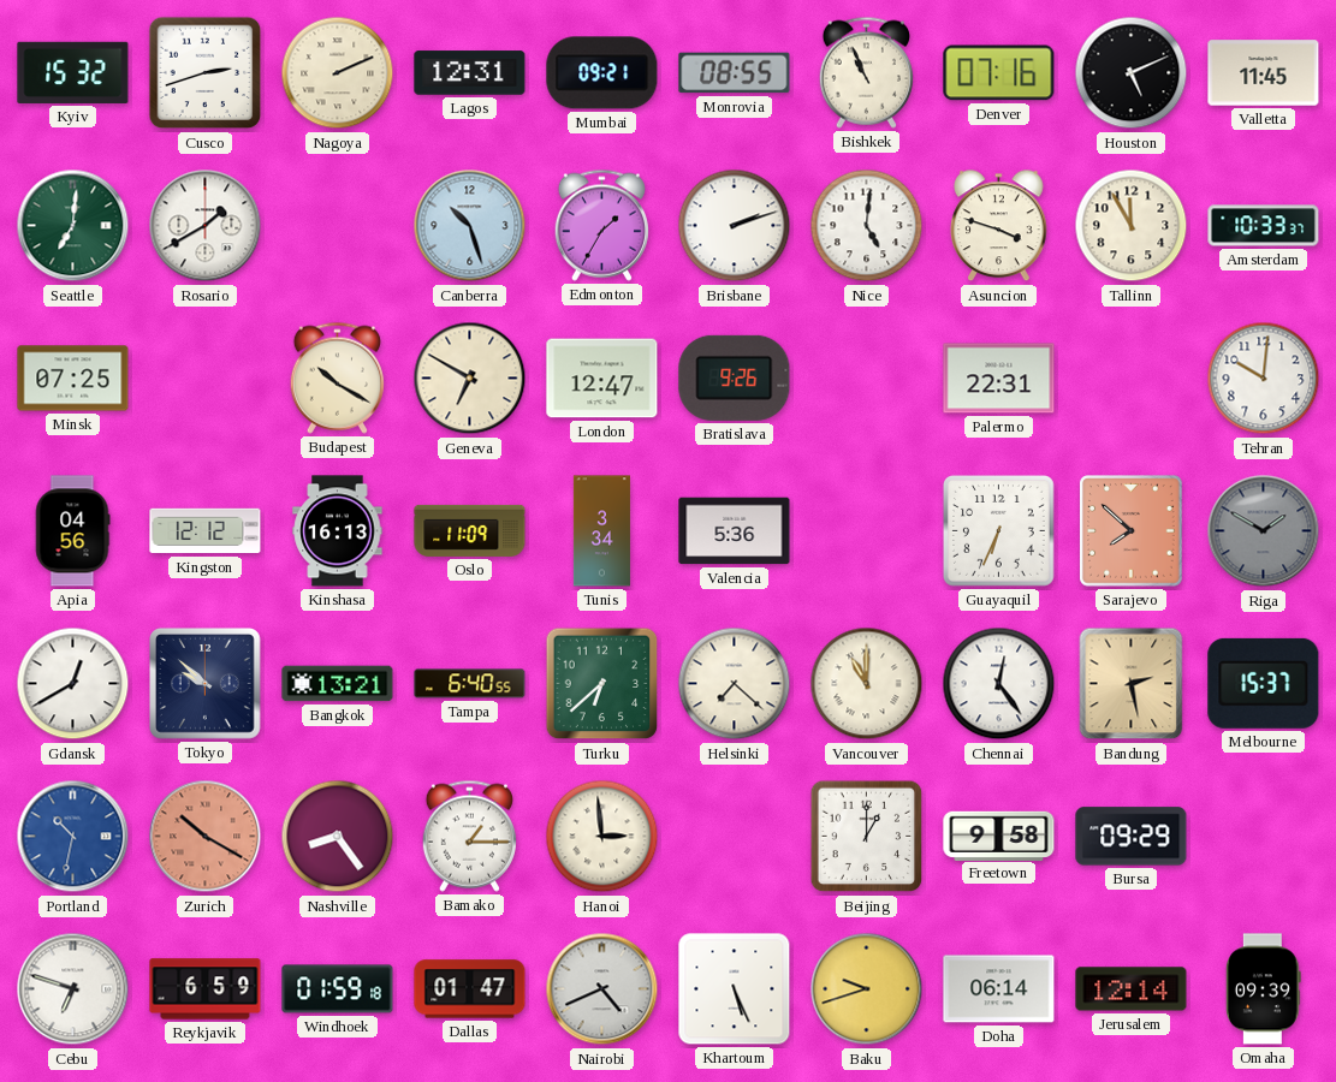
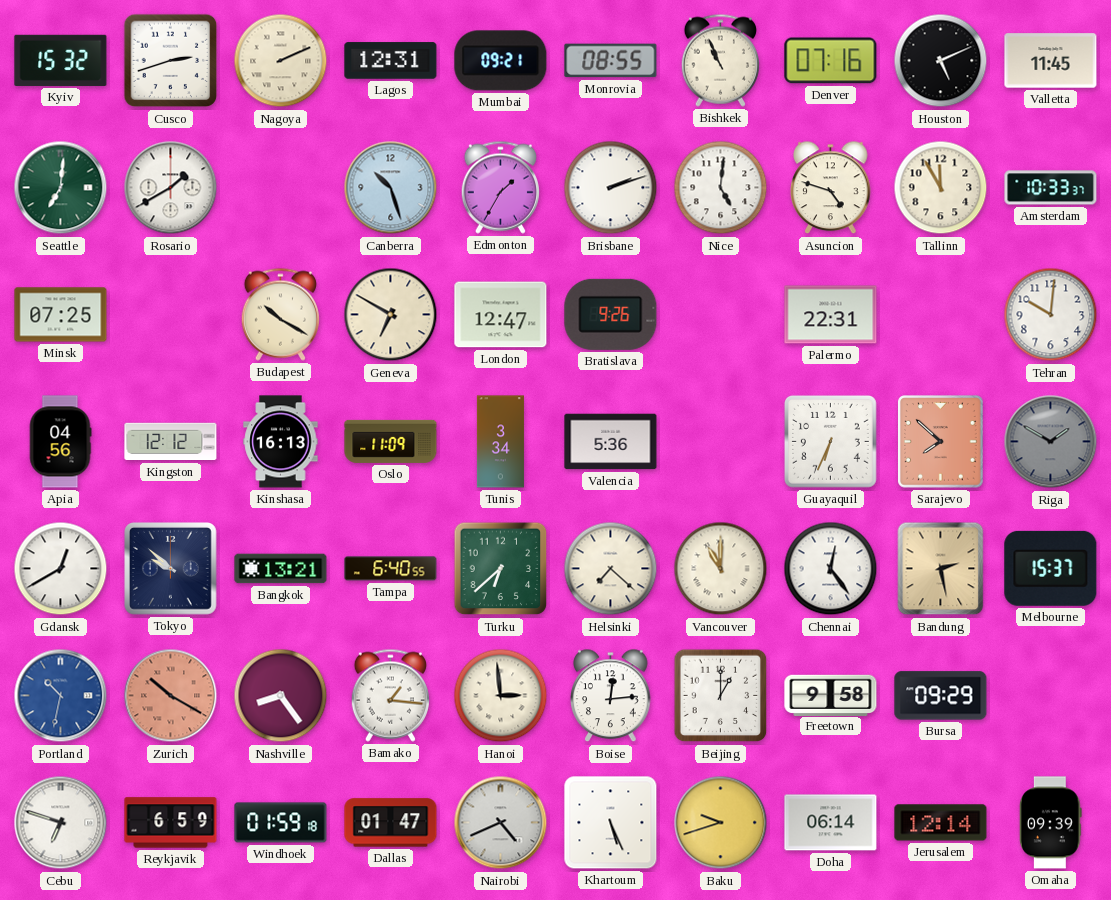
Asuncion: 3:48 -> 4:48 (831, 188)
Bamako: 1:15 -> 1:16 (390, 695)
Boise: none -> 12:14 (611, 696)
